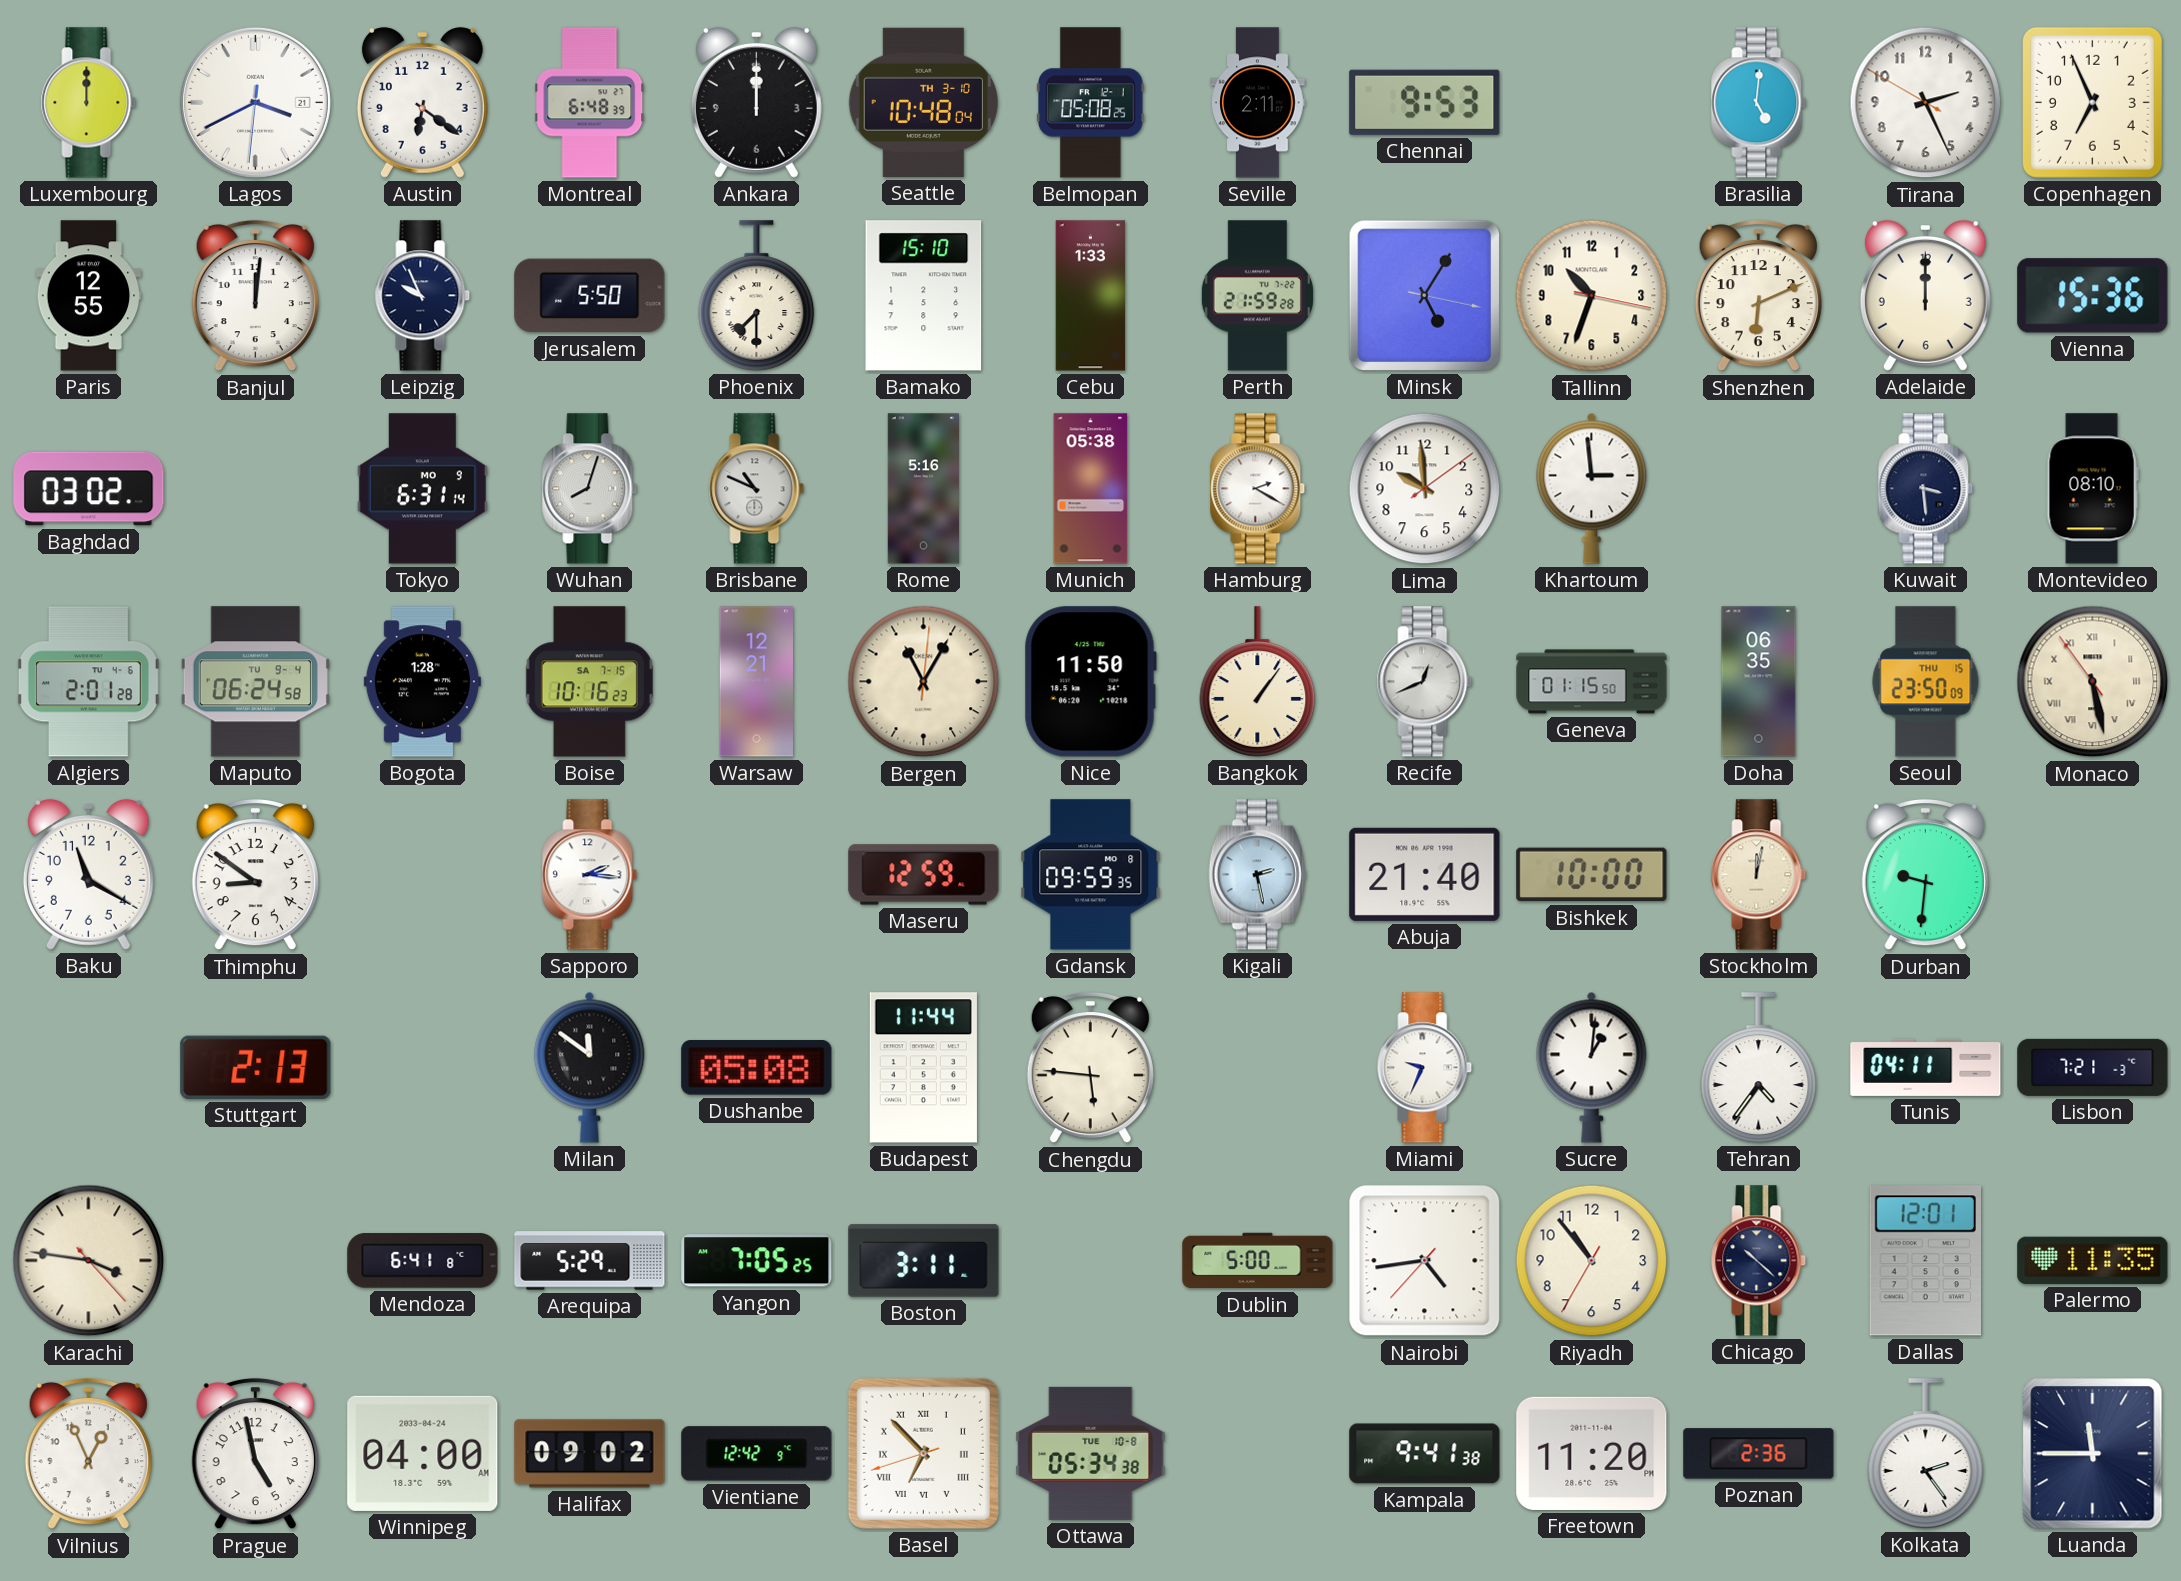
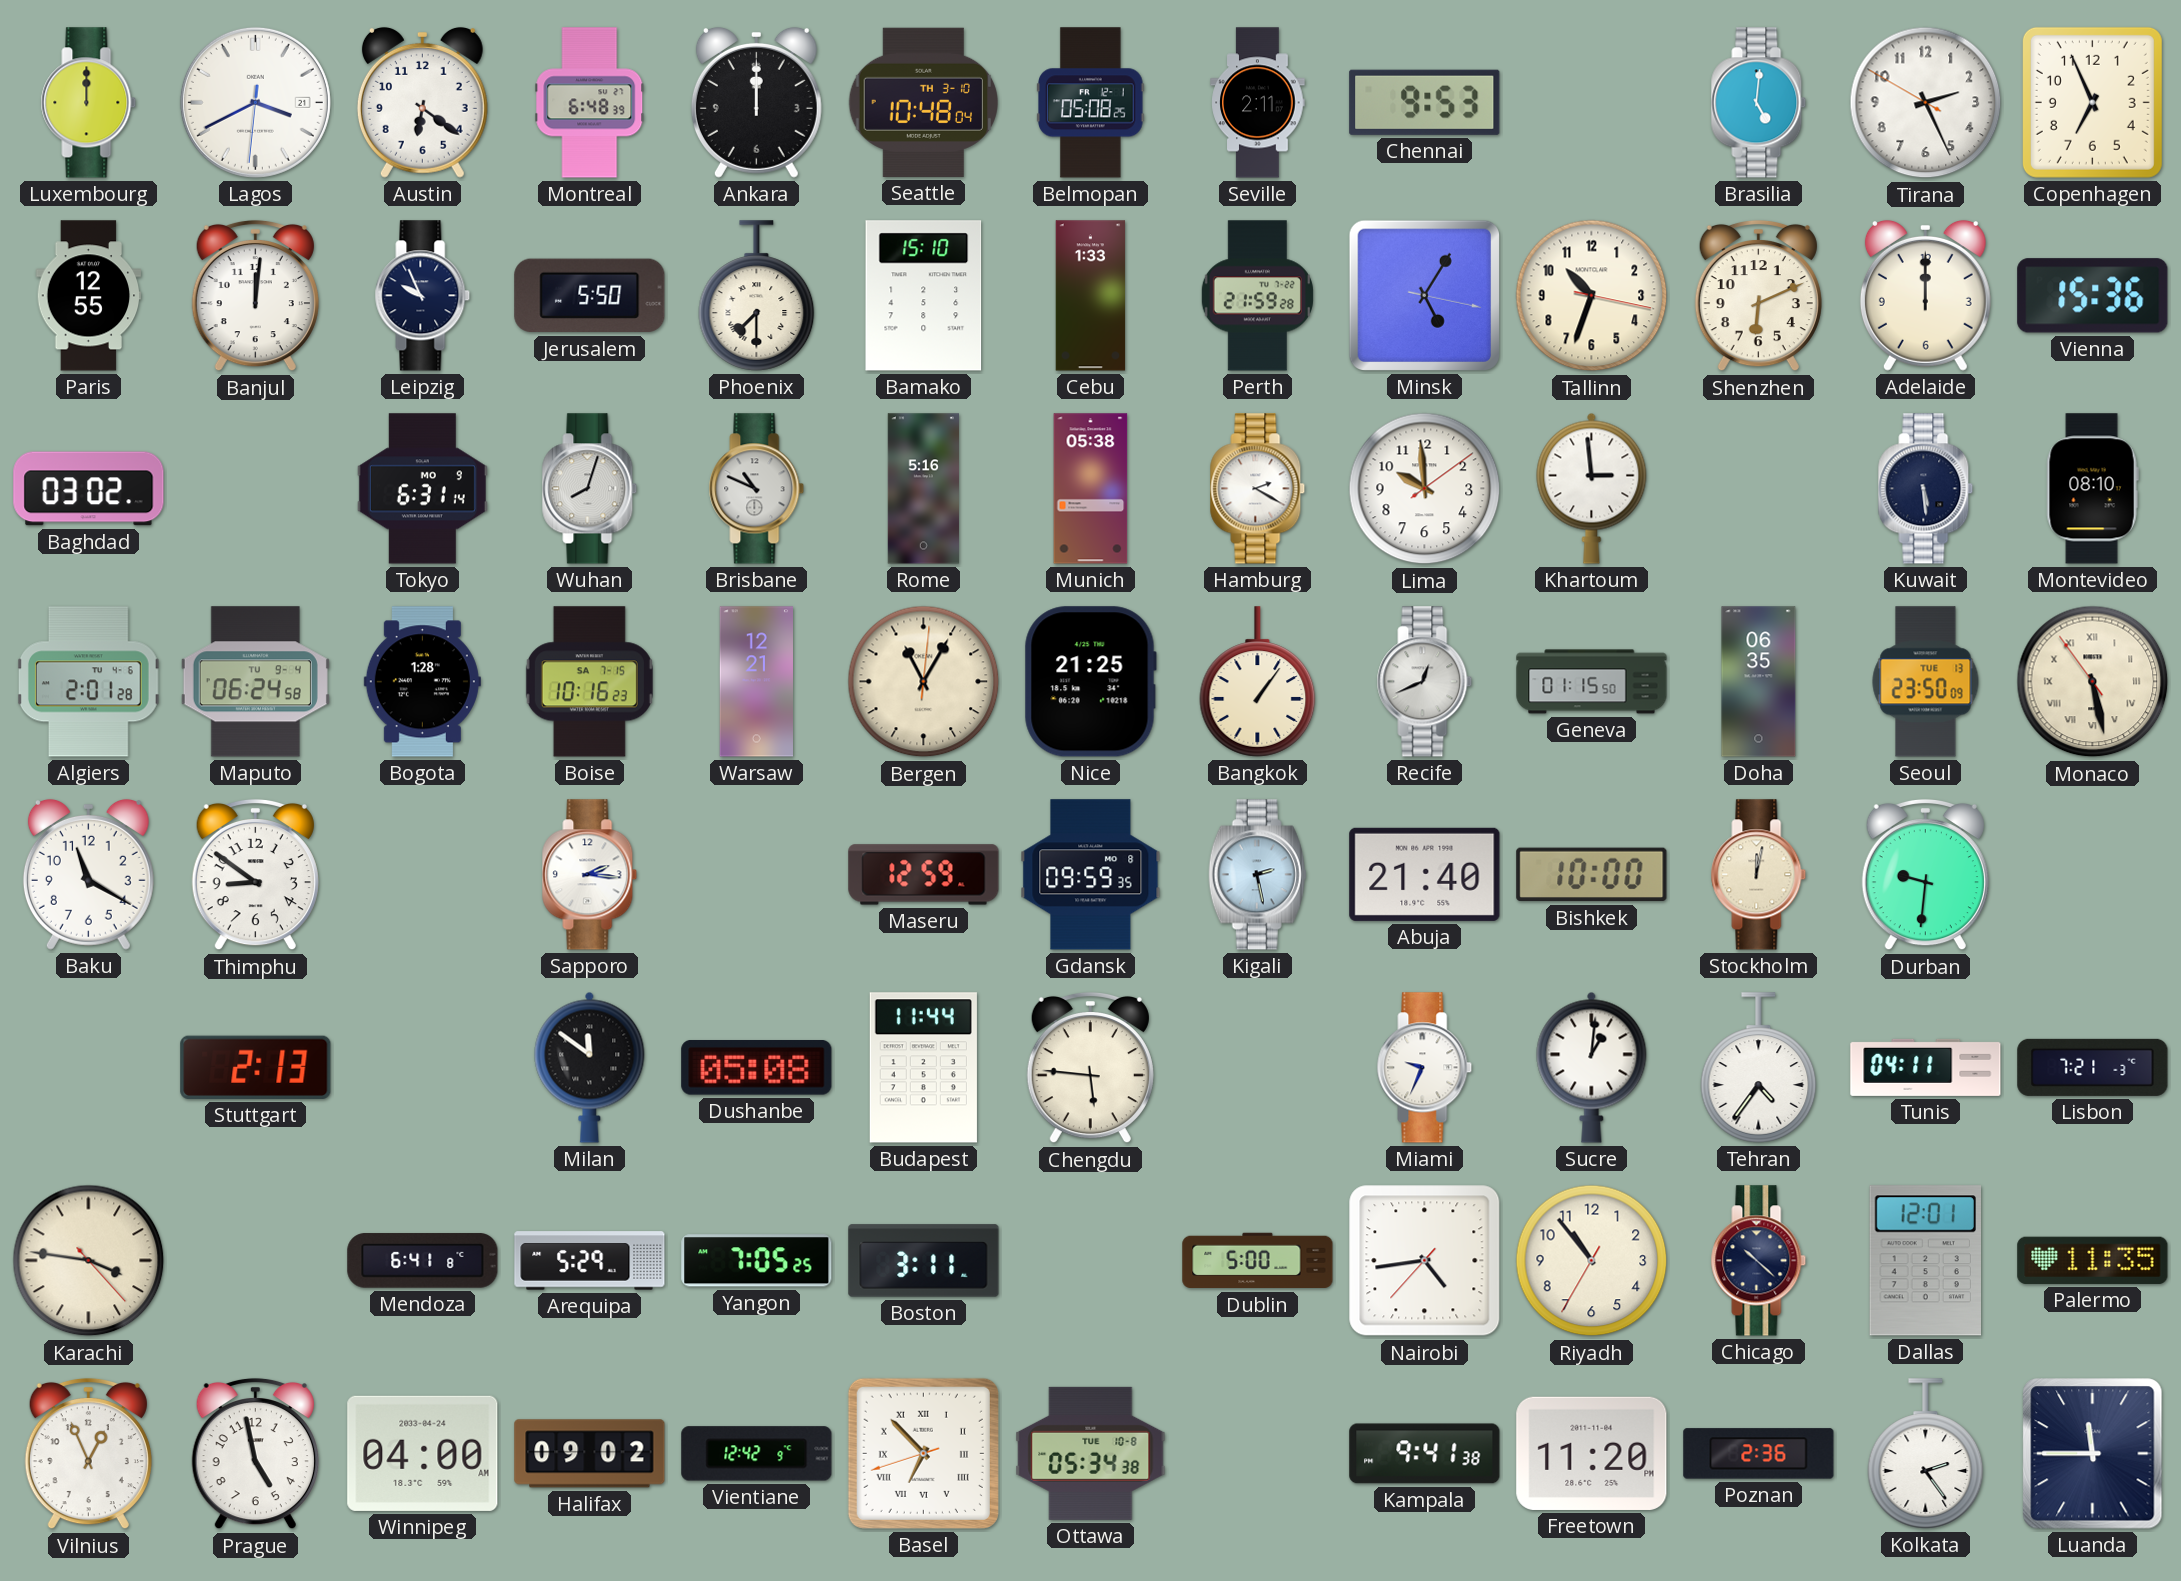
Kuwait: 3:29 -> 5:29 (1926, 489)
Nice: 11:50 -> 21:25 (1090, 682)
Seoul date: THU 15 -> TUE 13 (1926, 682)
